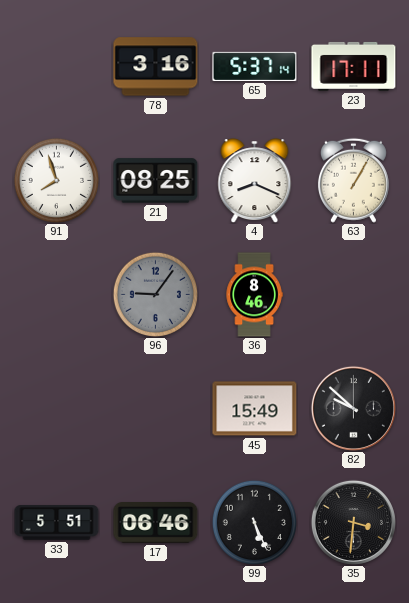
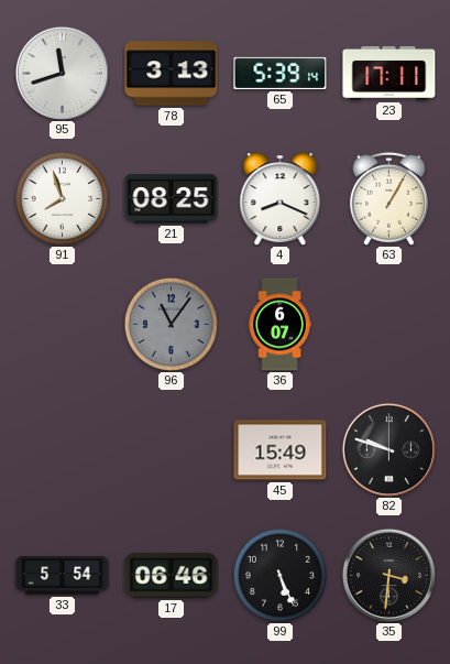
95: none -> 11:42 (62, 73)
78: 3:16 -> 3:13 (172, 74)
65: 5:37 -> 5:39 (281, 73)
96: 9:06 -> 11:06 (171, 324)
36: 8:46 -> 6:07 (279, 325)
82: 9:52 -> 9:48 (388, 449)
33: 5:51 -> 5:54 (63, 576)
